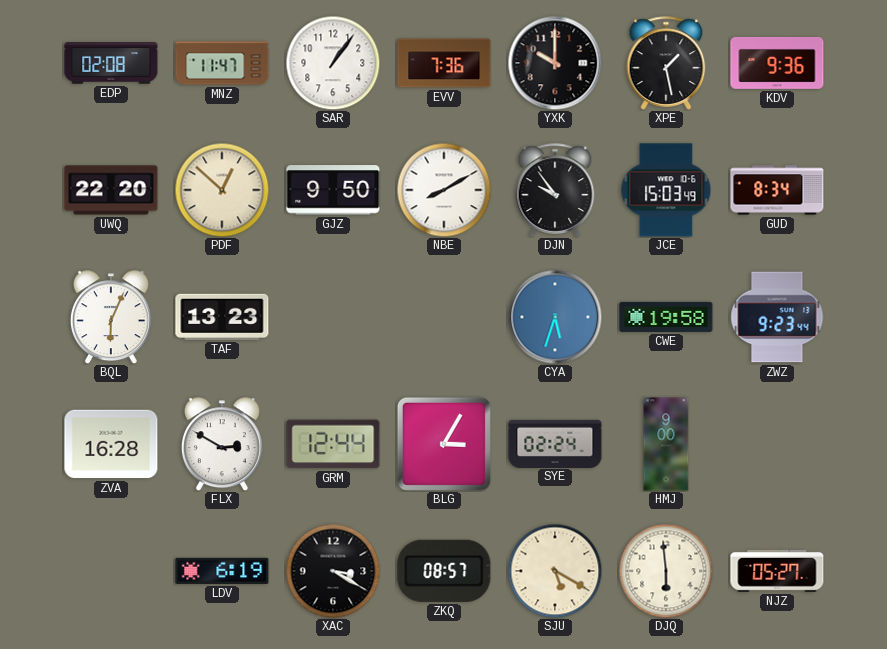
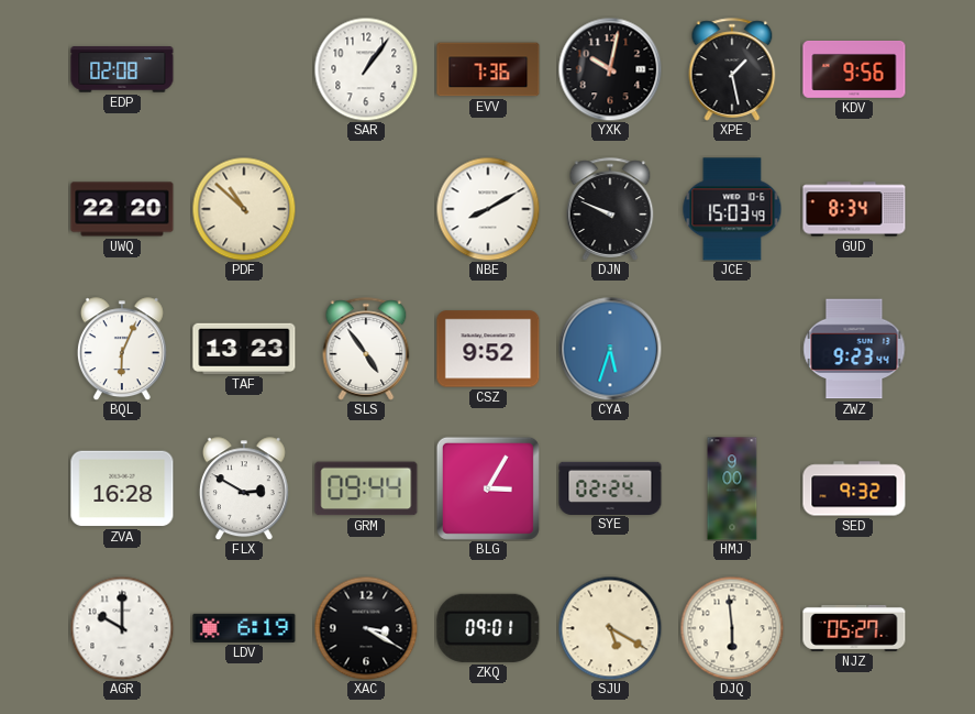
MNZ: 11:47 -> none (222, 63)
YXK: 10:00 -> 10:02 (610, 69)
KDV: 9:36 -> 9:56 (854, 69)
PDF: 12:52 -> 10:52 (244, 209)
GJZ: 9:50 -> none (333, 190)
DJN: 9:54 -> 9:49 (610, 209)
SLS: none -> 4:54 (366, 349)
CSZ: none -> 9:52 (488, 349)
CWE: 19:58 -> none (666, 317)
GRM: 12:44 -> 09:44 (366, 488)
SED: none -> 9:32 (854, 488)
AGR: none -> 10:00 (122, 628)
ZKQ: 08:57 -> 09:01 (488, 628)
